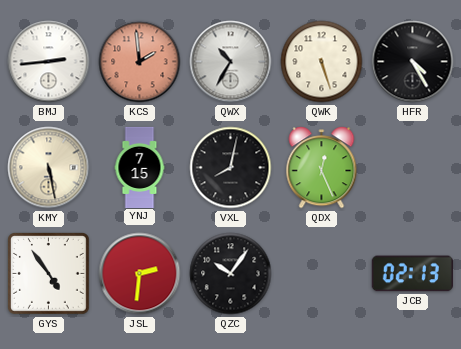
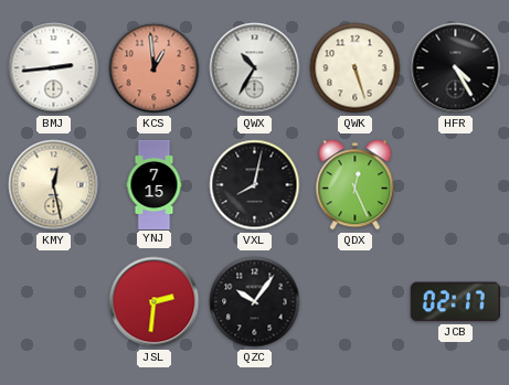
KCS: 1:59 -> 12:59 (155, 68)
KMY: 5:28 -> 12:28 (54, 185)
GYS: 4:54 -> none (49, 274)
JCB: 02:13 -> 02:17 (455, 302)
